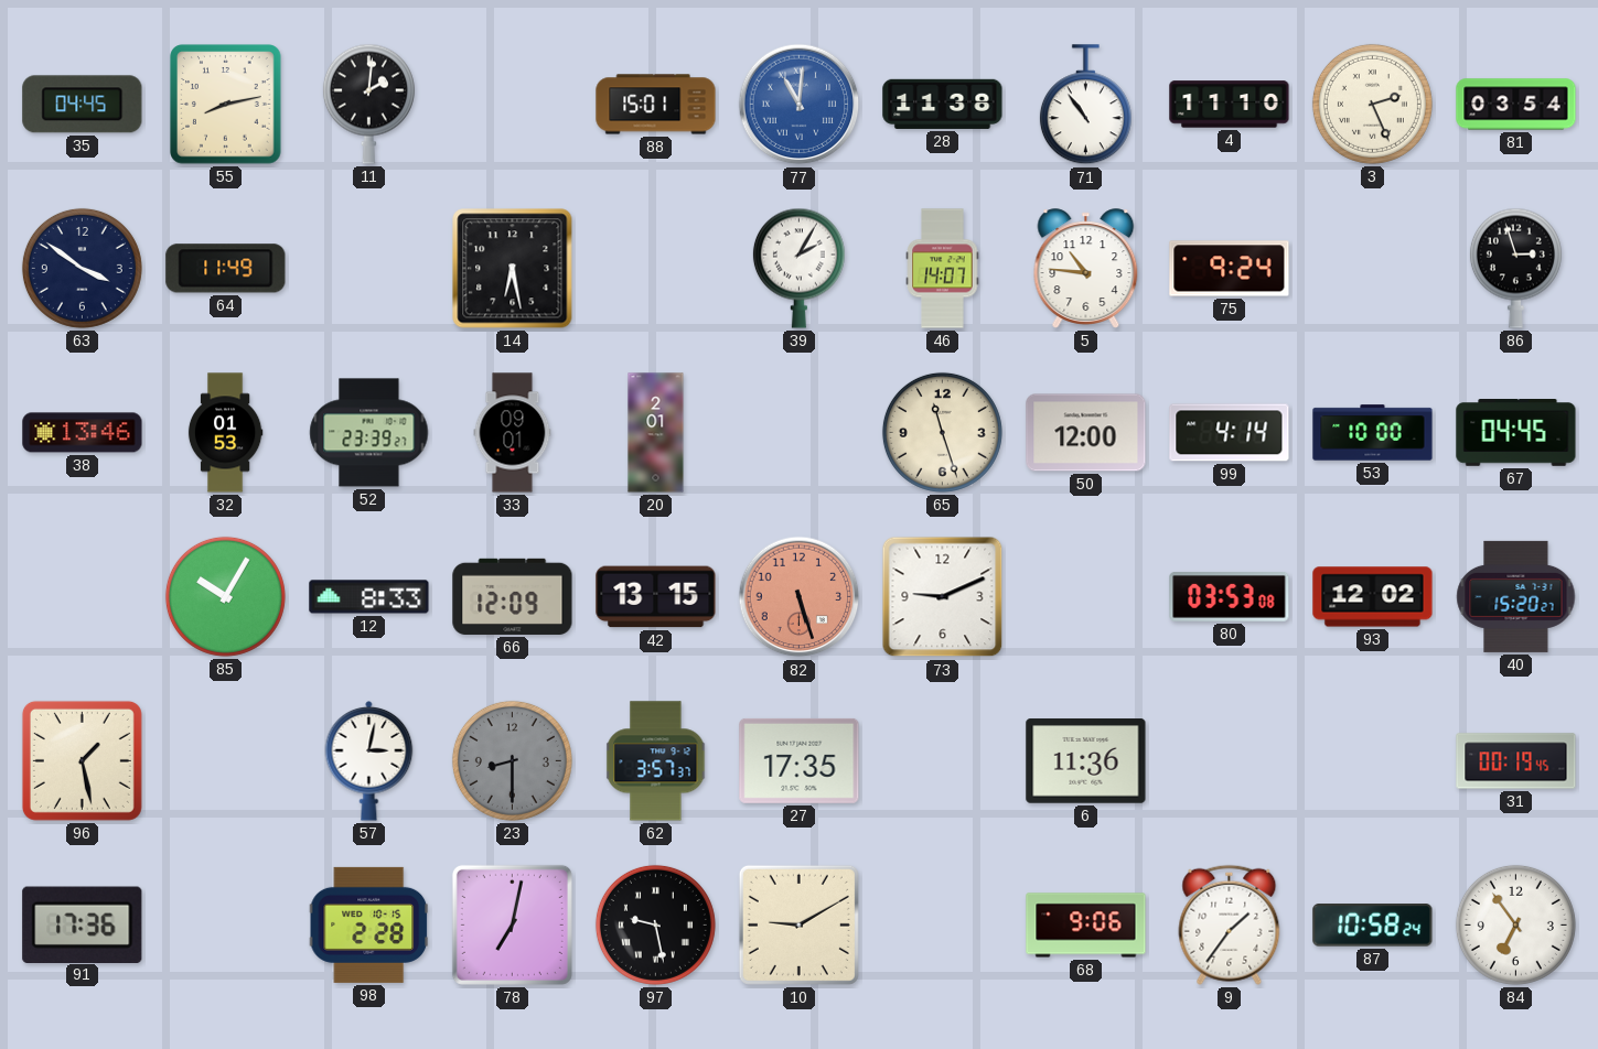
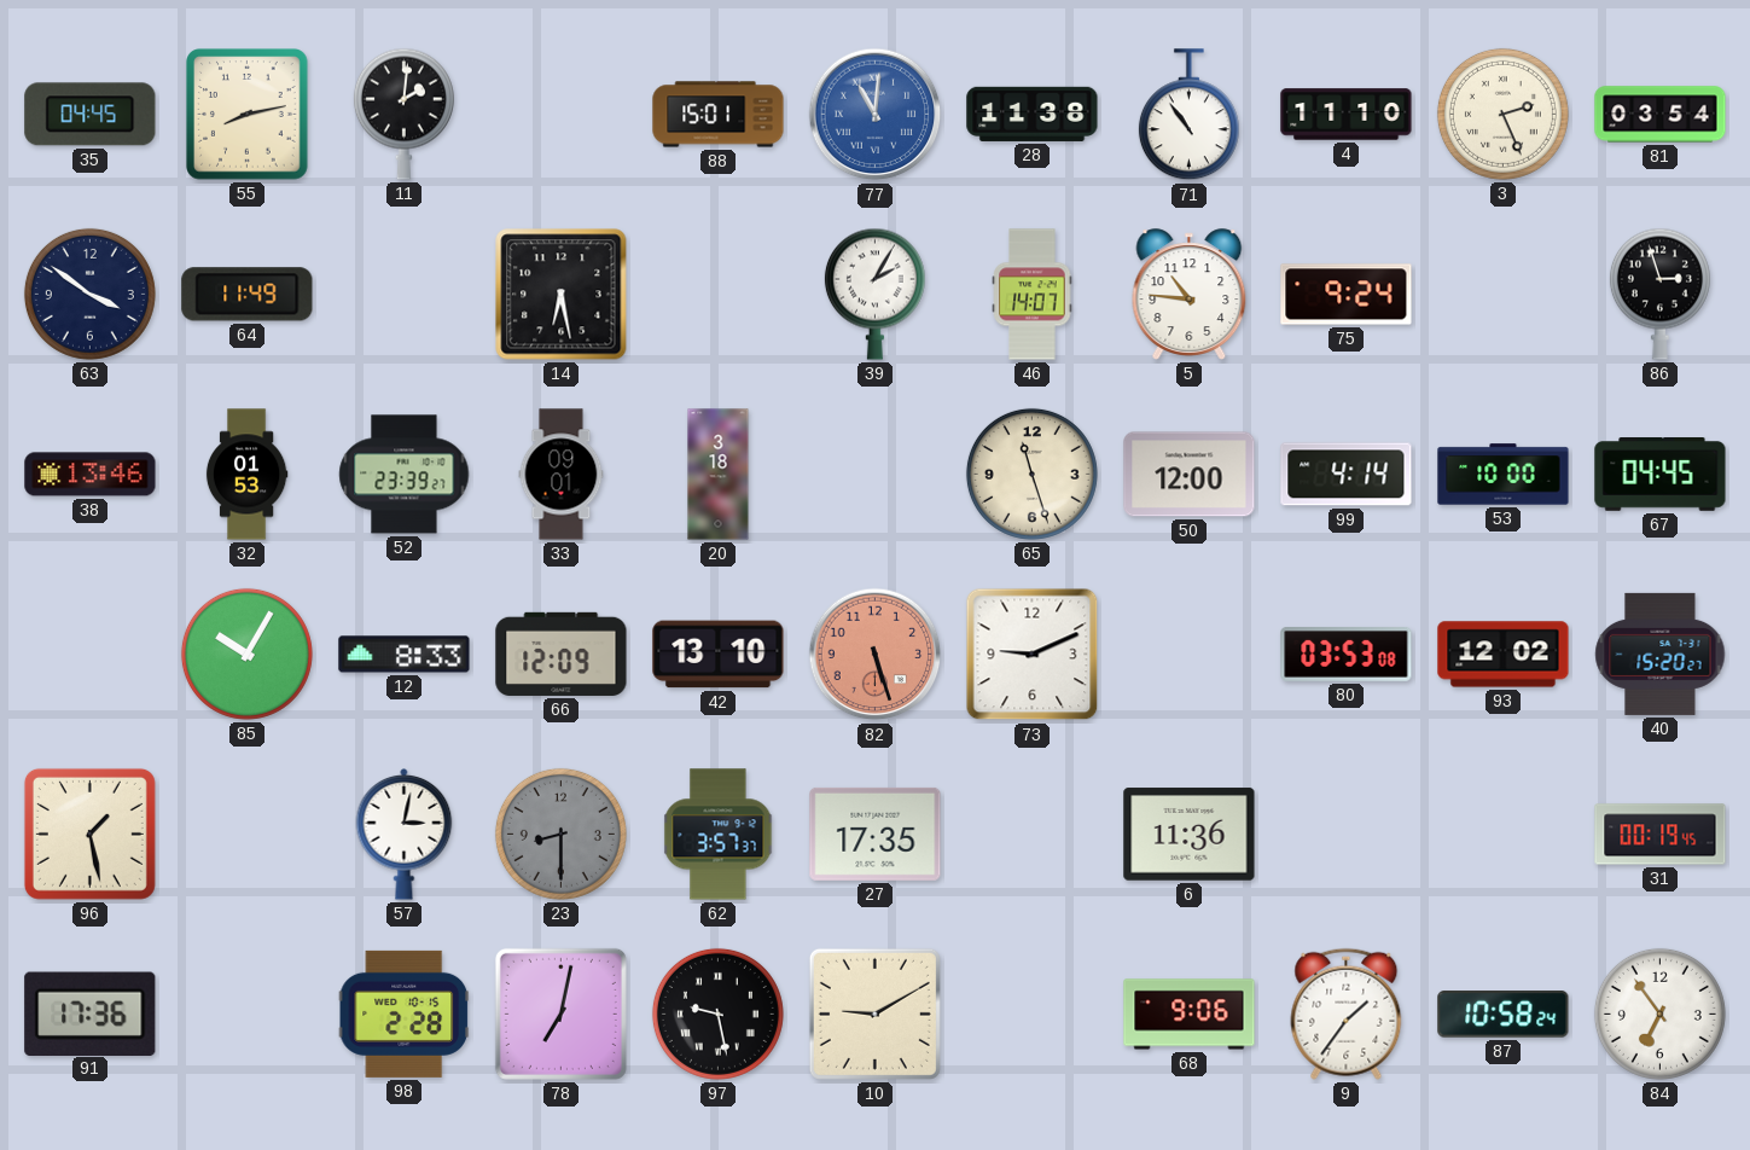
20: 2:01 -> 3:18 (719, 475)
42: 13:15 -> 13:10 (719, 655)
